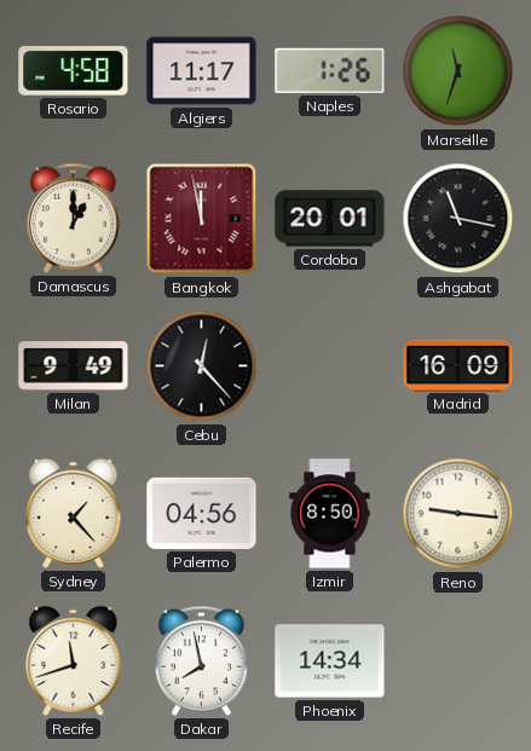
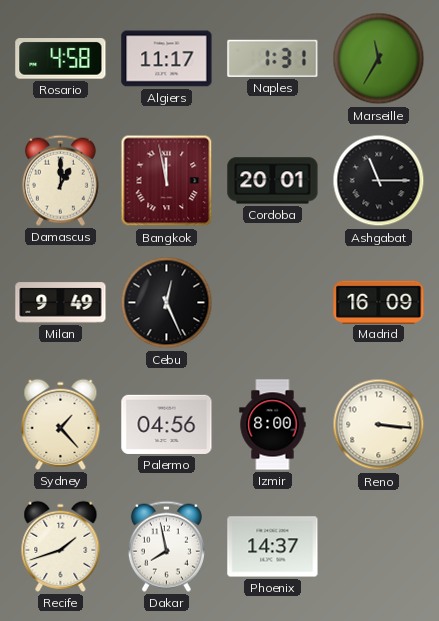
Naples: 1:26 -> 1:31 (273, 58)
Marseille: 11:33 -> 11:35 (379, 59)
Ashgabat: 11:17 -> 11:15 (379, 181)
Cebu: 12:23 -> 12:26 (167, 303)
Izmir: 8:50 -> 8:00 (273, 425)
Reno: 9:16 -> 3:16 (379, 425)
Recife: 11:42 -> 1:42 (61, 546)
Phoenix: 14:34 -> 14:37 (273, 547)
